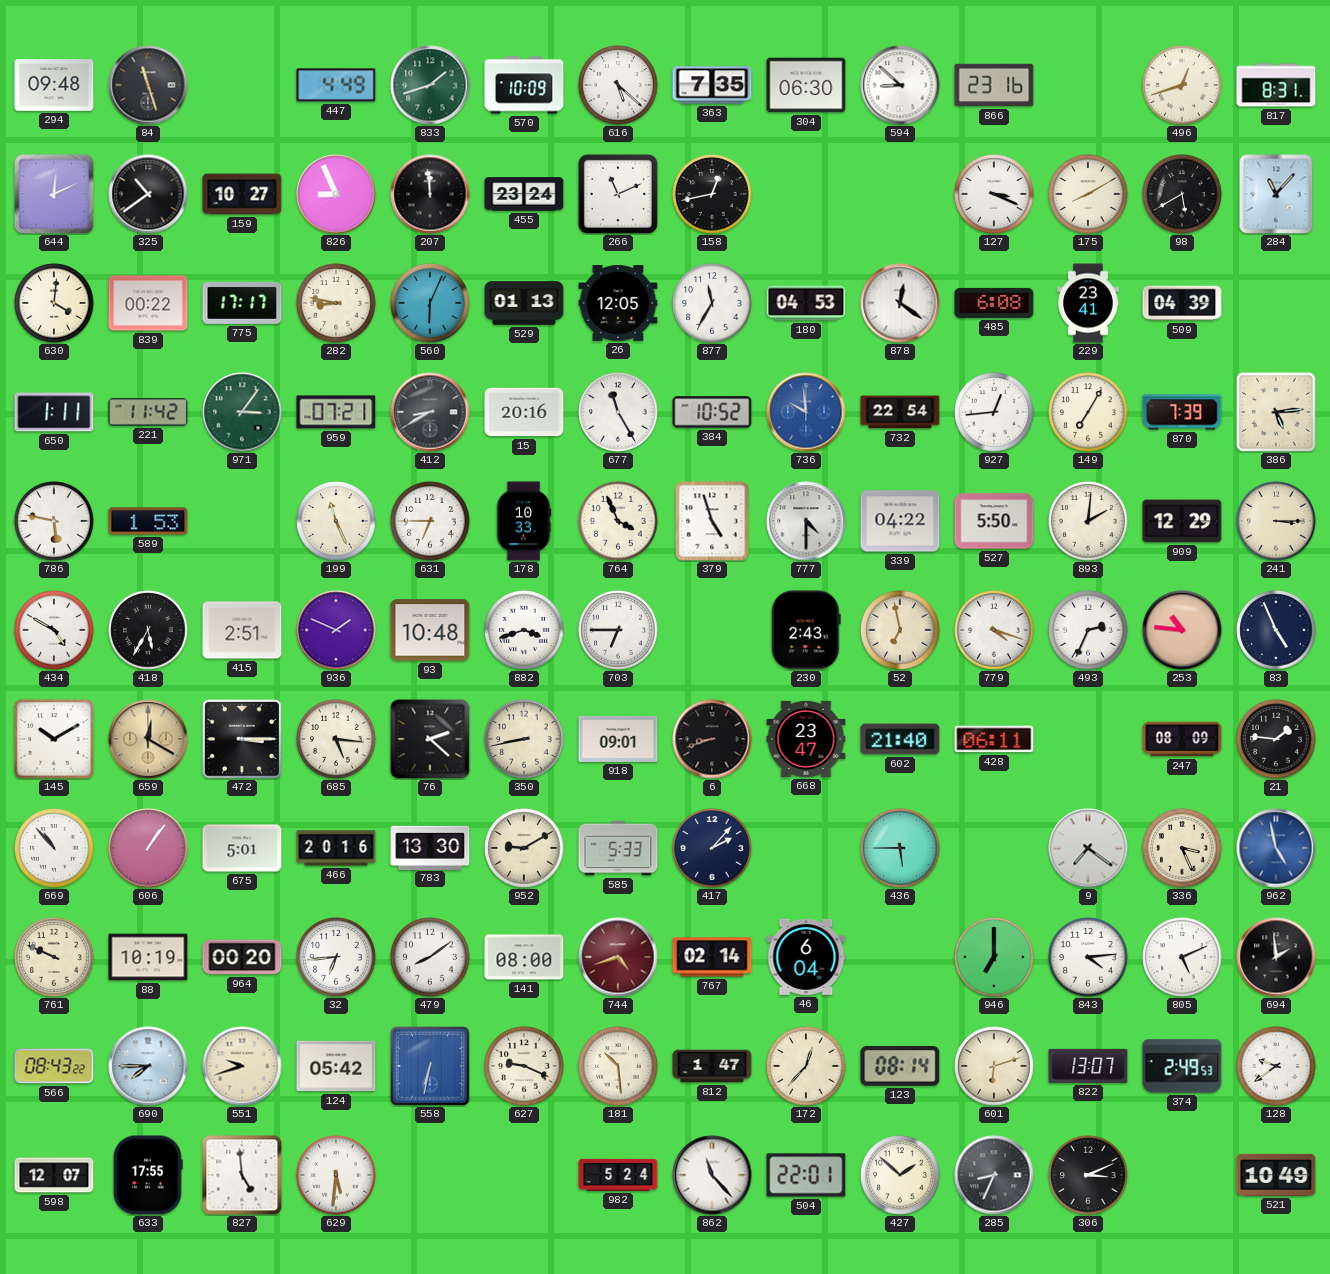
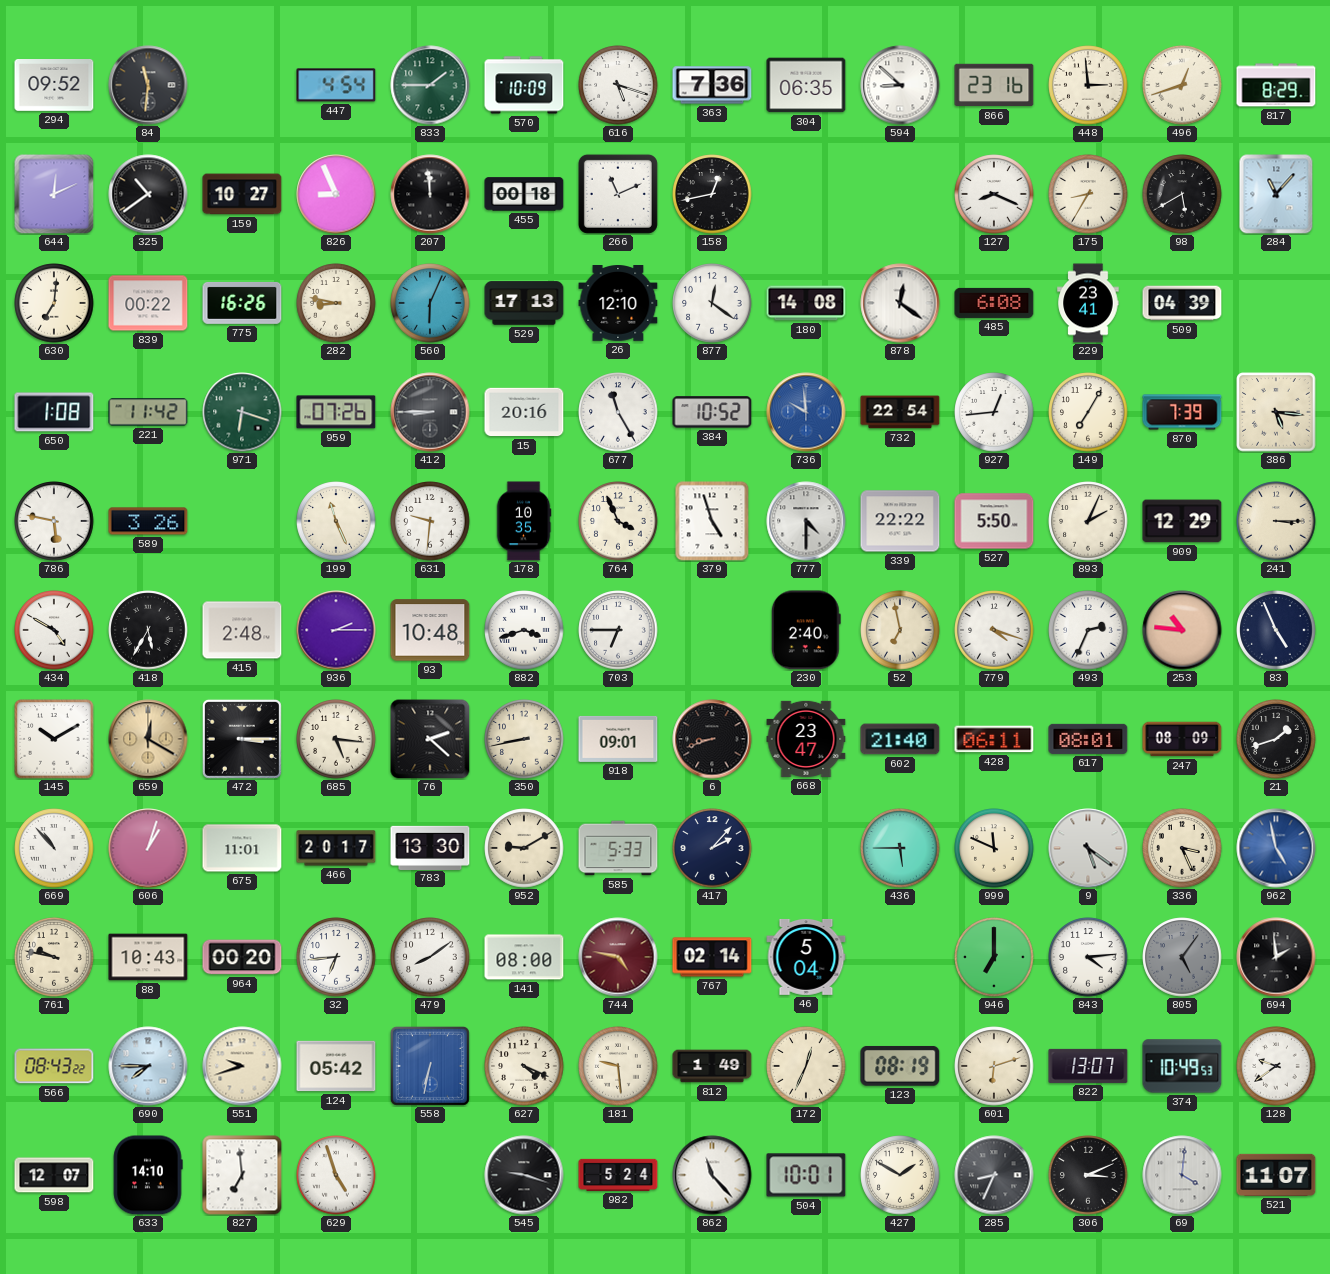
294: 09:48 -> 09:52 (54, 86)
84: 11:27 -> 11:31 (148, 85)
447: 4:49 -> 4:54 (336, 85)
833: 1:42 -> 1:45 (430, 85)
616: 5:22 -> 5:18 (618, 85)
363: 7:35 -> 7:36 (712, 85)
304: 06:30 -> 06:35 (806, 85)
448: none -> 2:59 (1088, 85)
817: 8:31 -> 8:29 (1276, 85)
455: 23:24 -> 00:18 (524, 194)
127: 3:19 -> 8:19 (994, 194)
175: 8:10 -> 8:35 (1088, 194)
630: 4:01 -> 7:01 (54, 303)
775: 17:17 -> 16:26 (242, 303)
529: 01:13 -> 17:13 (524, 303)
26: 12:05 -> 12:10 (618, 304)
877: 11:35 -> 12:21 (712, 303)
180: 04:53 -> 14:08 (806, 303)
650: 1:11 -> 1:08 (54, 412)
971: 3:06 -> 6:18 (242, 412)
959: 07:21 -> 07:26 (336, 412)
412: 8:40 -> 8:45 (430, 412)
386: 5:14 -> 5:16 (1276, 412)
589: 1:53 -> 3:26 (148, 521)
631: 6:45 -> 9:31 (430, 521)
178: 10:33 -> 10:35 (524, 521)
339: 04:22 -> 22:22 (900, 521)
893: 2:01 -> 2:04 (1088, 521)
415: 2:51 -> 2:48 (242, 630)
936: 1:49 -> 2:15 (336, 630)
230: 2:43 -> 2:40 (806, 630)
617: none -> 08:01 (1088, 739)
21: 1:46 -> 1:42 (1276, 739)
606: 1:06 -> 1:03 (148, 848)
675: 5:01 -> 11:01 (242, 848)
466: 20:16 -> 20:17 (336, 848)
999: none -> 11:49 (994, 848)
9: 7:21 -> 5:21 (1088, 848)
761: 9:49 -> 9:47 (54, 957)
88: 10:19 -> 10:43 (148, 957)
744: 4:42 -> 4:47 (618, 957)
46: 6:04 -> 5:04 (806, 957)
805: 5:11 -> 5:06 (1182, 957)
805 dial: white -> grey (1182, 957)
627: 9:19 -> 4:19 (524, 1066)
181: 10:29 -> 9:29 (618, 1066)
812: 1:47 -> 1:49 (712, 1066)
172: 12:37 -> 12:34 (806, 1066)
123: 08:14 -> 08:19 (900, 1066)
374: 2:49 -> 10:49 (1182, 1066)
633: 17:55 -> 14:10 (148, 1175)
827: 4:59 -> 6:59 (242, 1175)
629: 5:31 -> 4:57 (336, 1175)
545: none -> 9:18 (524, 1175)
504: 22:01 -> 10:01 (806, 1175)
427: 1:52 -> 1:50 (900, 1175)
69: none -> 4:01 (1182, 1175)
521: 10:49 -> 11:07 (1276, 1175)
